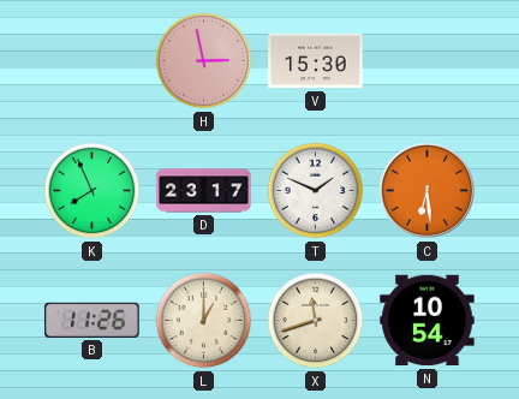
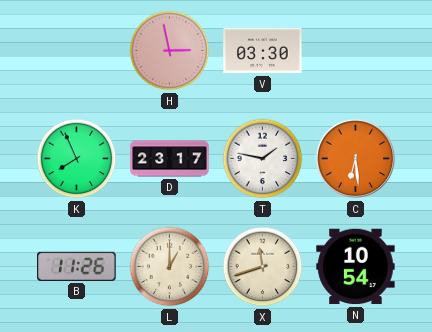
V: 15:30 -> 03:30 (263, 51)
T: 1:49 -> 1:47 (263, 159)
